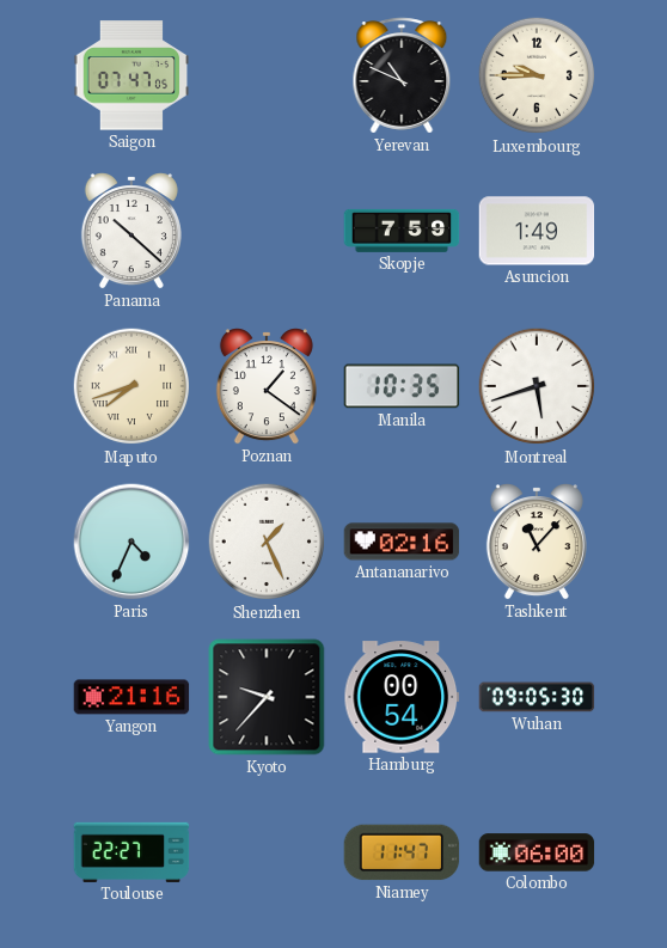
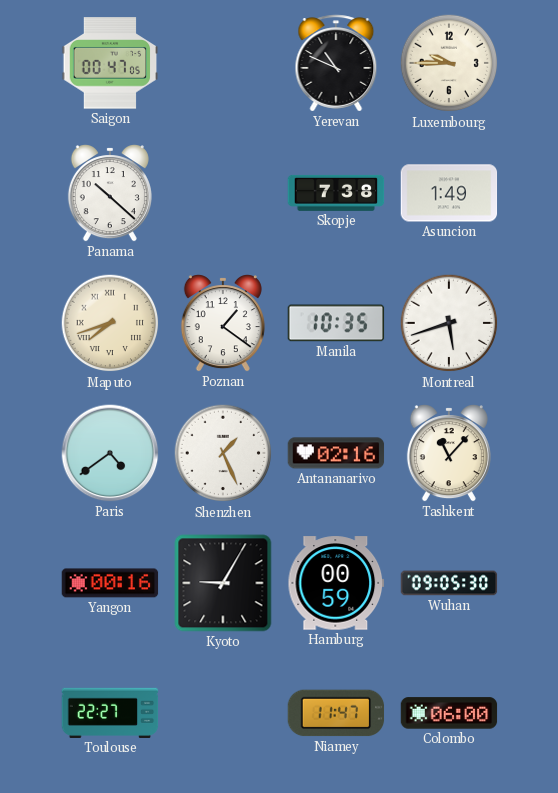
Saigon: 07:47 -> 00:47 (110, 63)
Skopje: 7:59 -> 7:38 (336, 193)
Paris: 4:34 -> 4:39 (110, 453)
Yangon: 21:16 -> 00:16 (110, 583)
Kyoto: 9:37 -> 9:05 (223, 583)
Hamburg: 00:54 -> 00:59 (336, 583)
